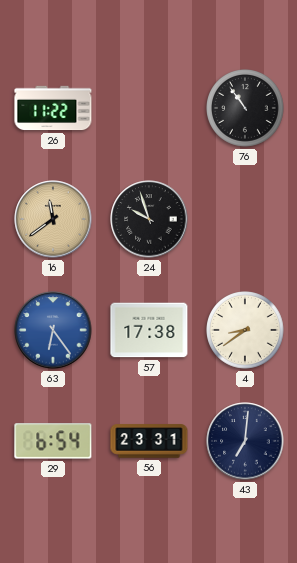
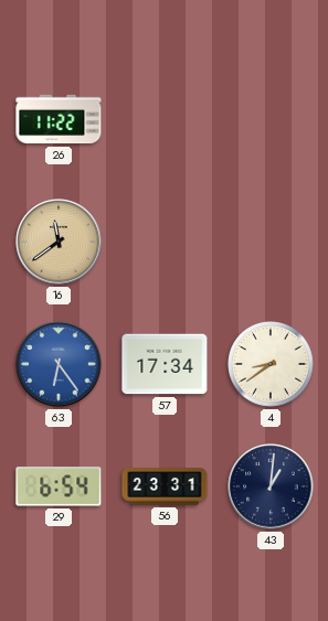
76: 10:54 -> none (246, 109)
24: 9:57 -> none (149, 219)
57: 17:38 -> 17:34 (165, 364)
43: 7:01 -> 1:01 (271, 486)
